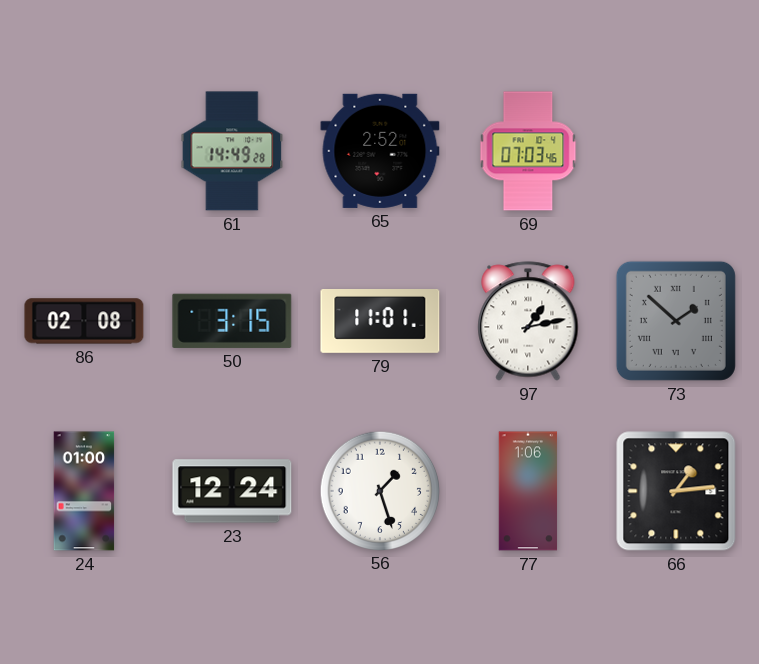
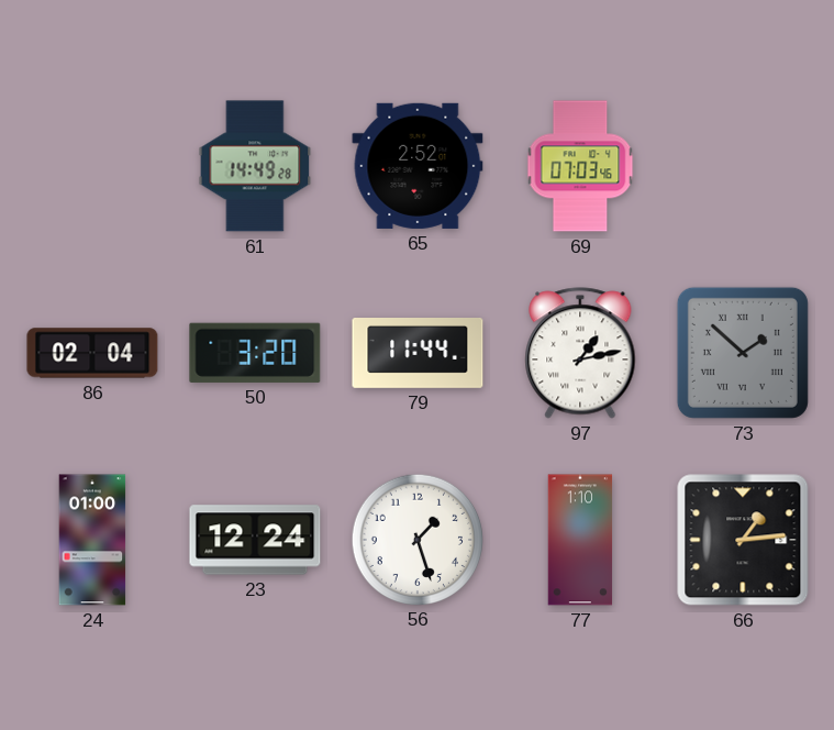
86: 02:08 -> 02:04 (92, 353)
50: 3:15 -> 3:20 (255, 353)
79: 11:01 -> 11:44 (418, 354)
77: 1:06 -> 1:10 (580, 540)
